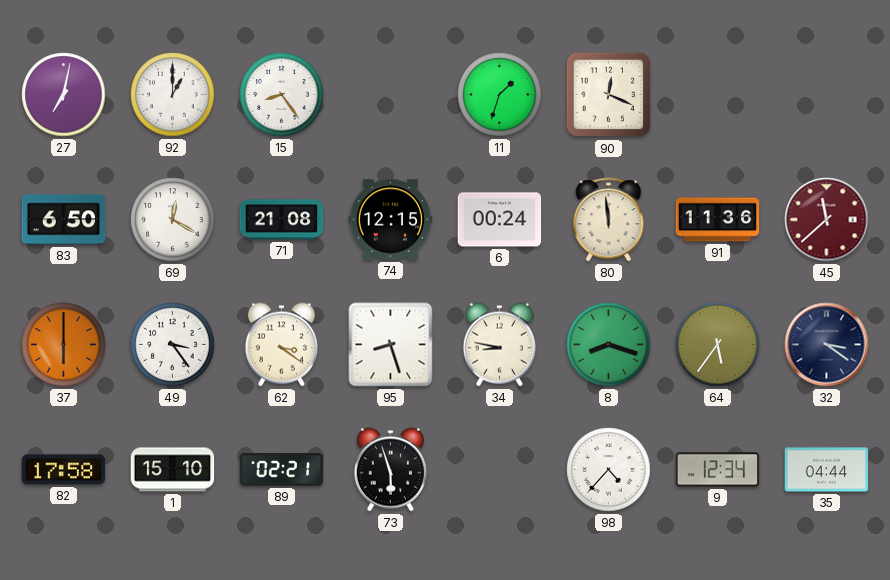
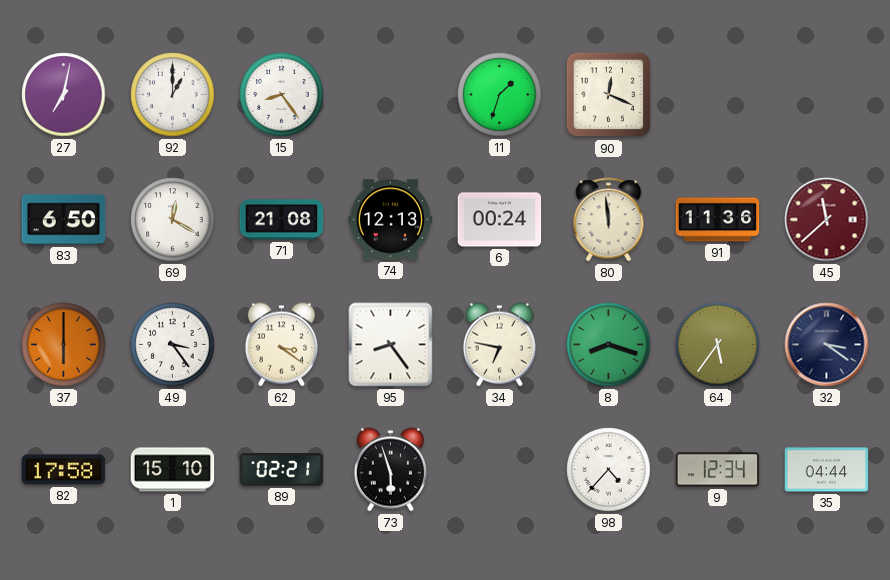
74: 12:15 -> 12:13 (391, 220)
95: 8:27 -> 8:24 (391, 345)
34: 8:47 -> 6:47 (499, 345)
